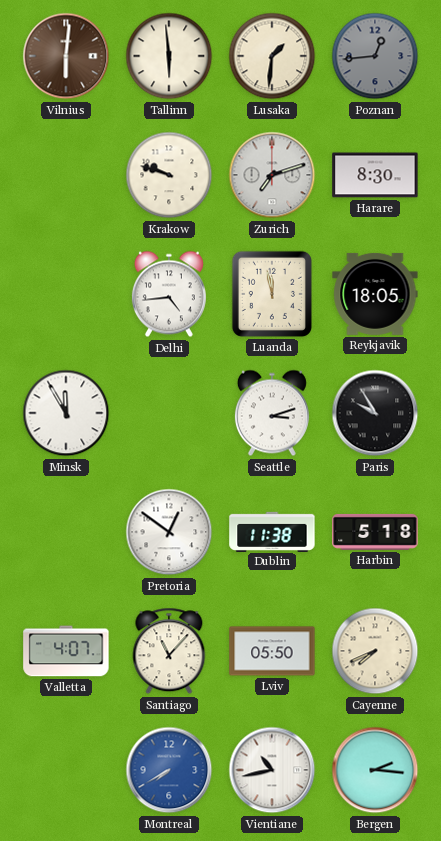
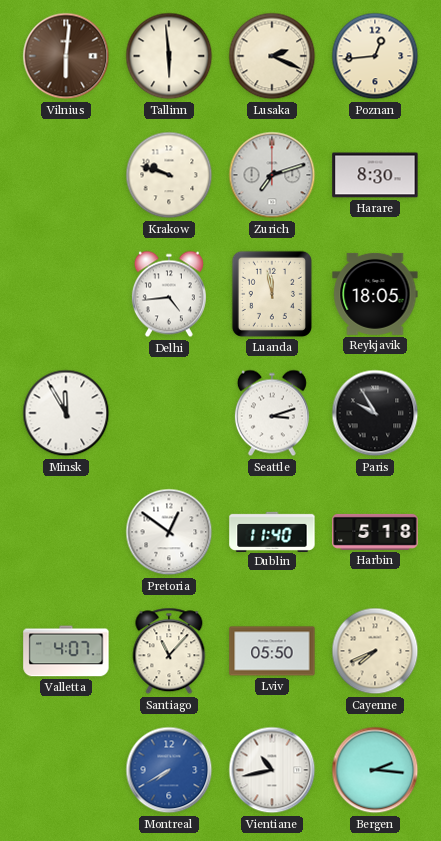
Lusaka: 1:31 -> 2:19 (272, 56)
Poznan dial: grey -> cream (375, 56)
Dublin: 11:38 -> 11:40 (272, 531)
